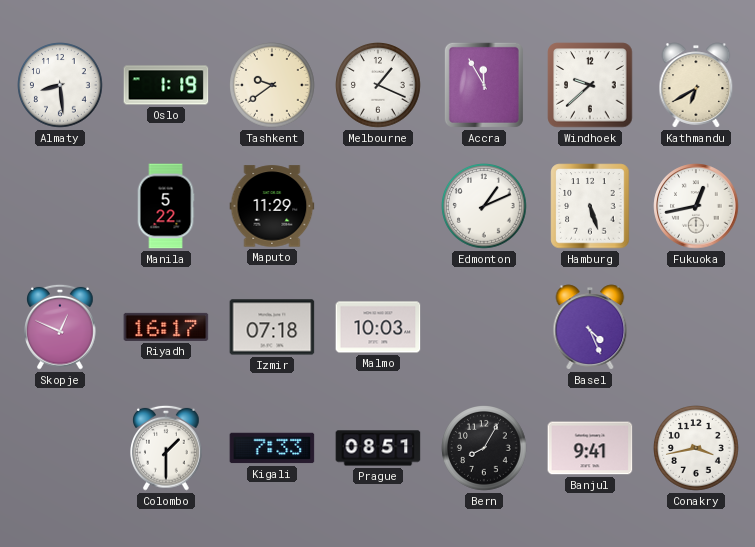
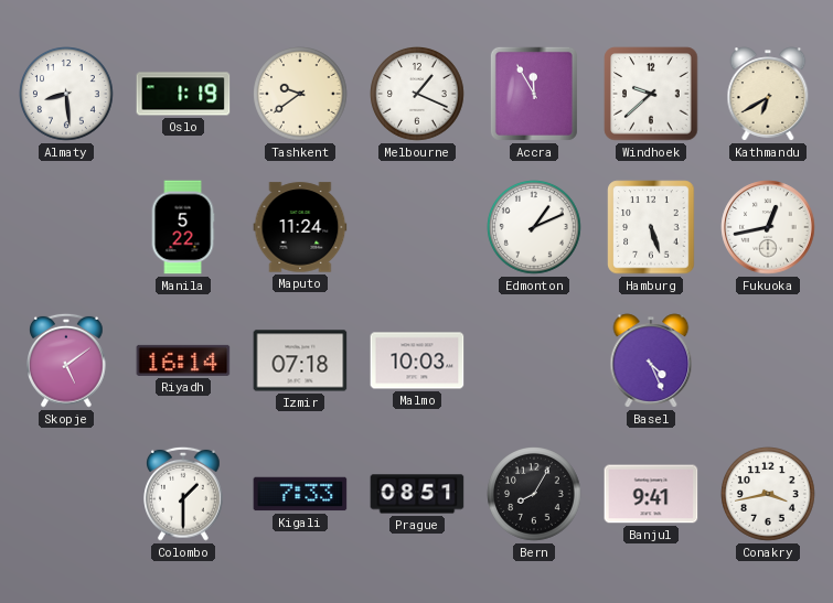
Maputo: 11:29 -> 11:24 (300, 227)
Skopje: 12:49 -> 5:09 (67, 360)
Riyadh: 16:17 -> 16:14 (183, 360)
